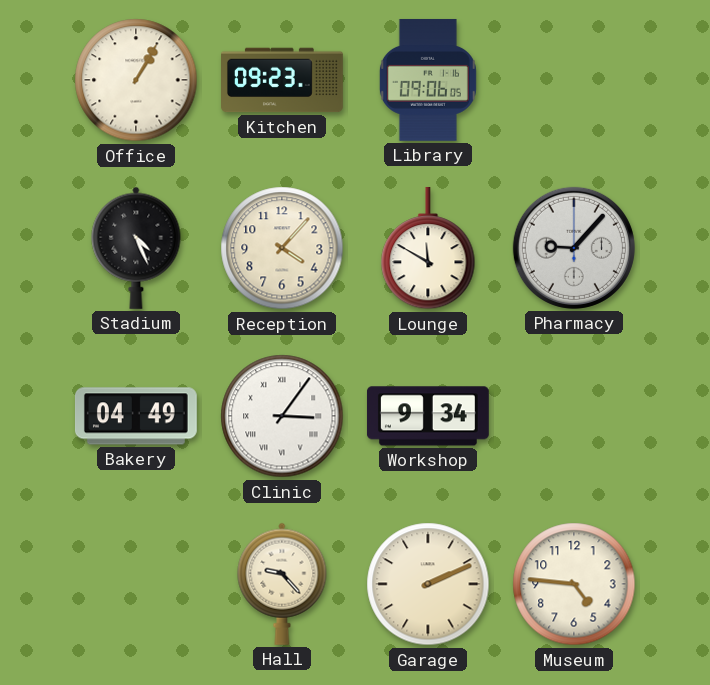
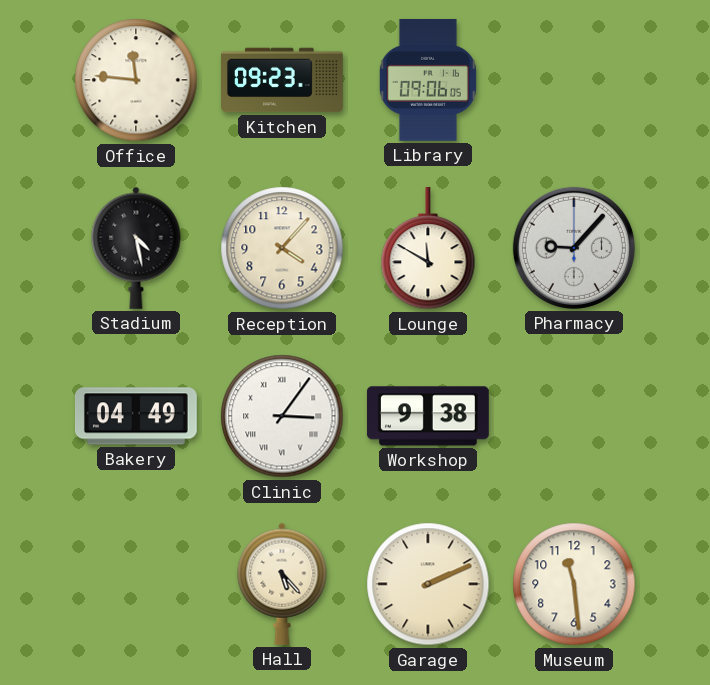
Office: 1:05 -> 11:46 (136, 80)
Stadium: 4:26 -> 4:28 (136, 248)
Workshop: 9:34 -> 9:38 (428, 416)
Hall: 9:23 -> 5:23 (282, 584)
Museum: 4:46 -> 11:29 (574, 584)
